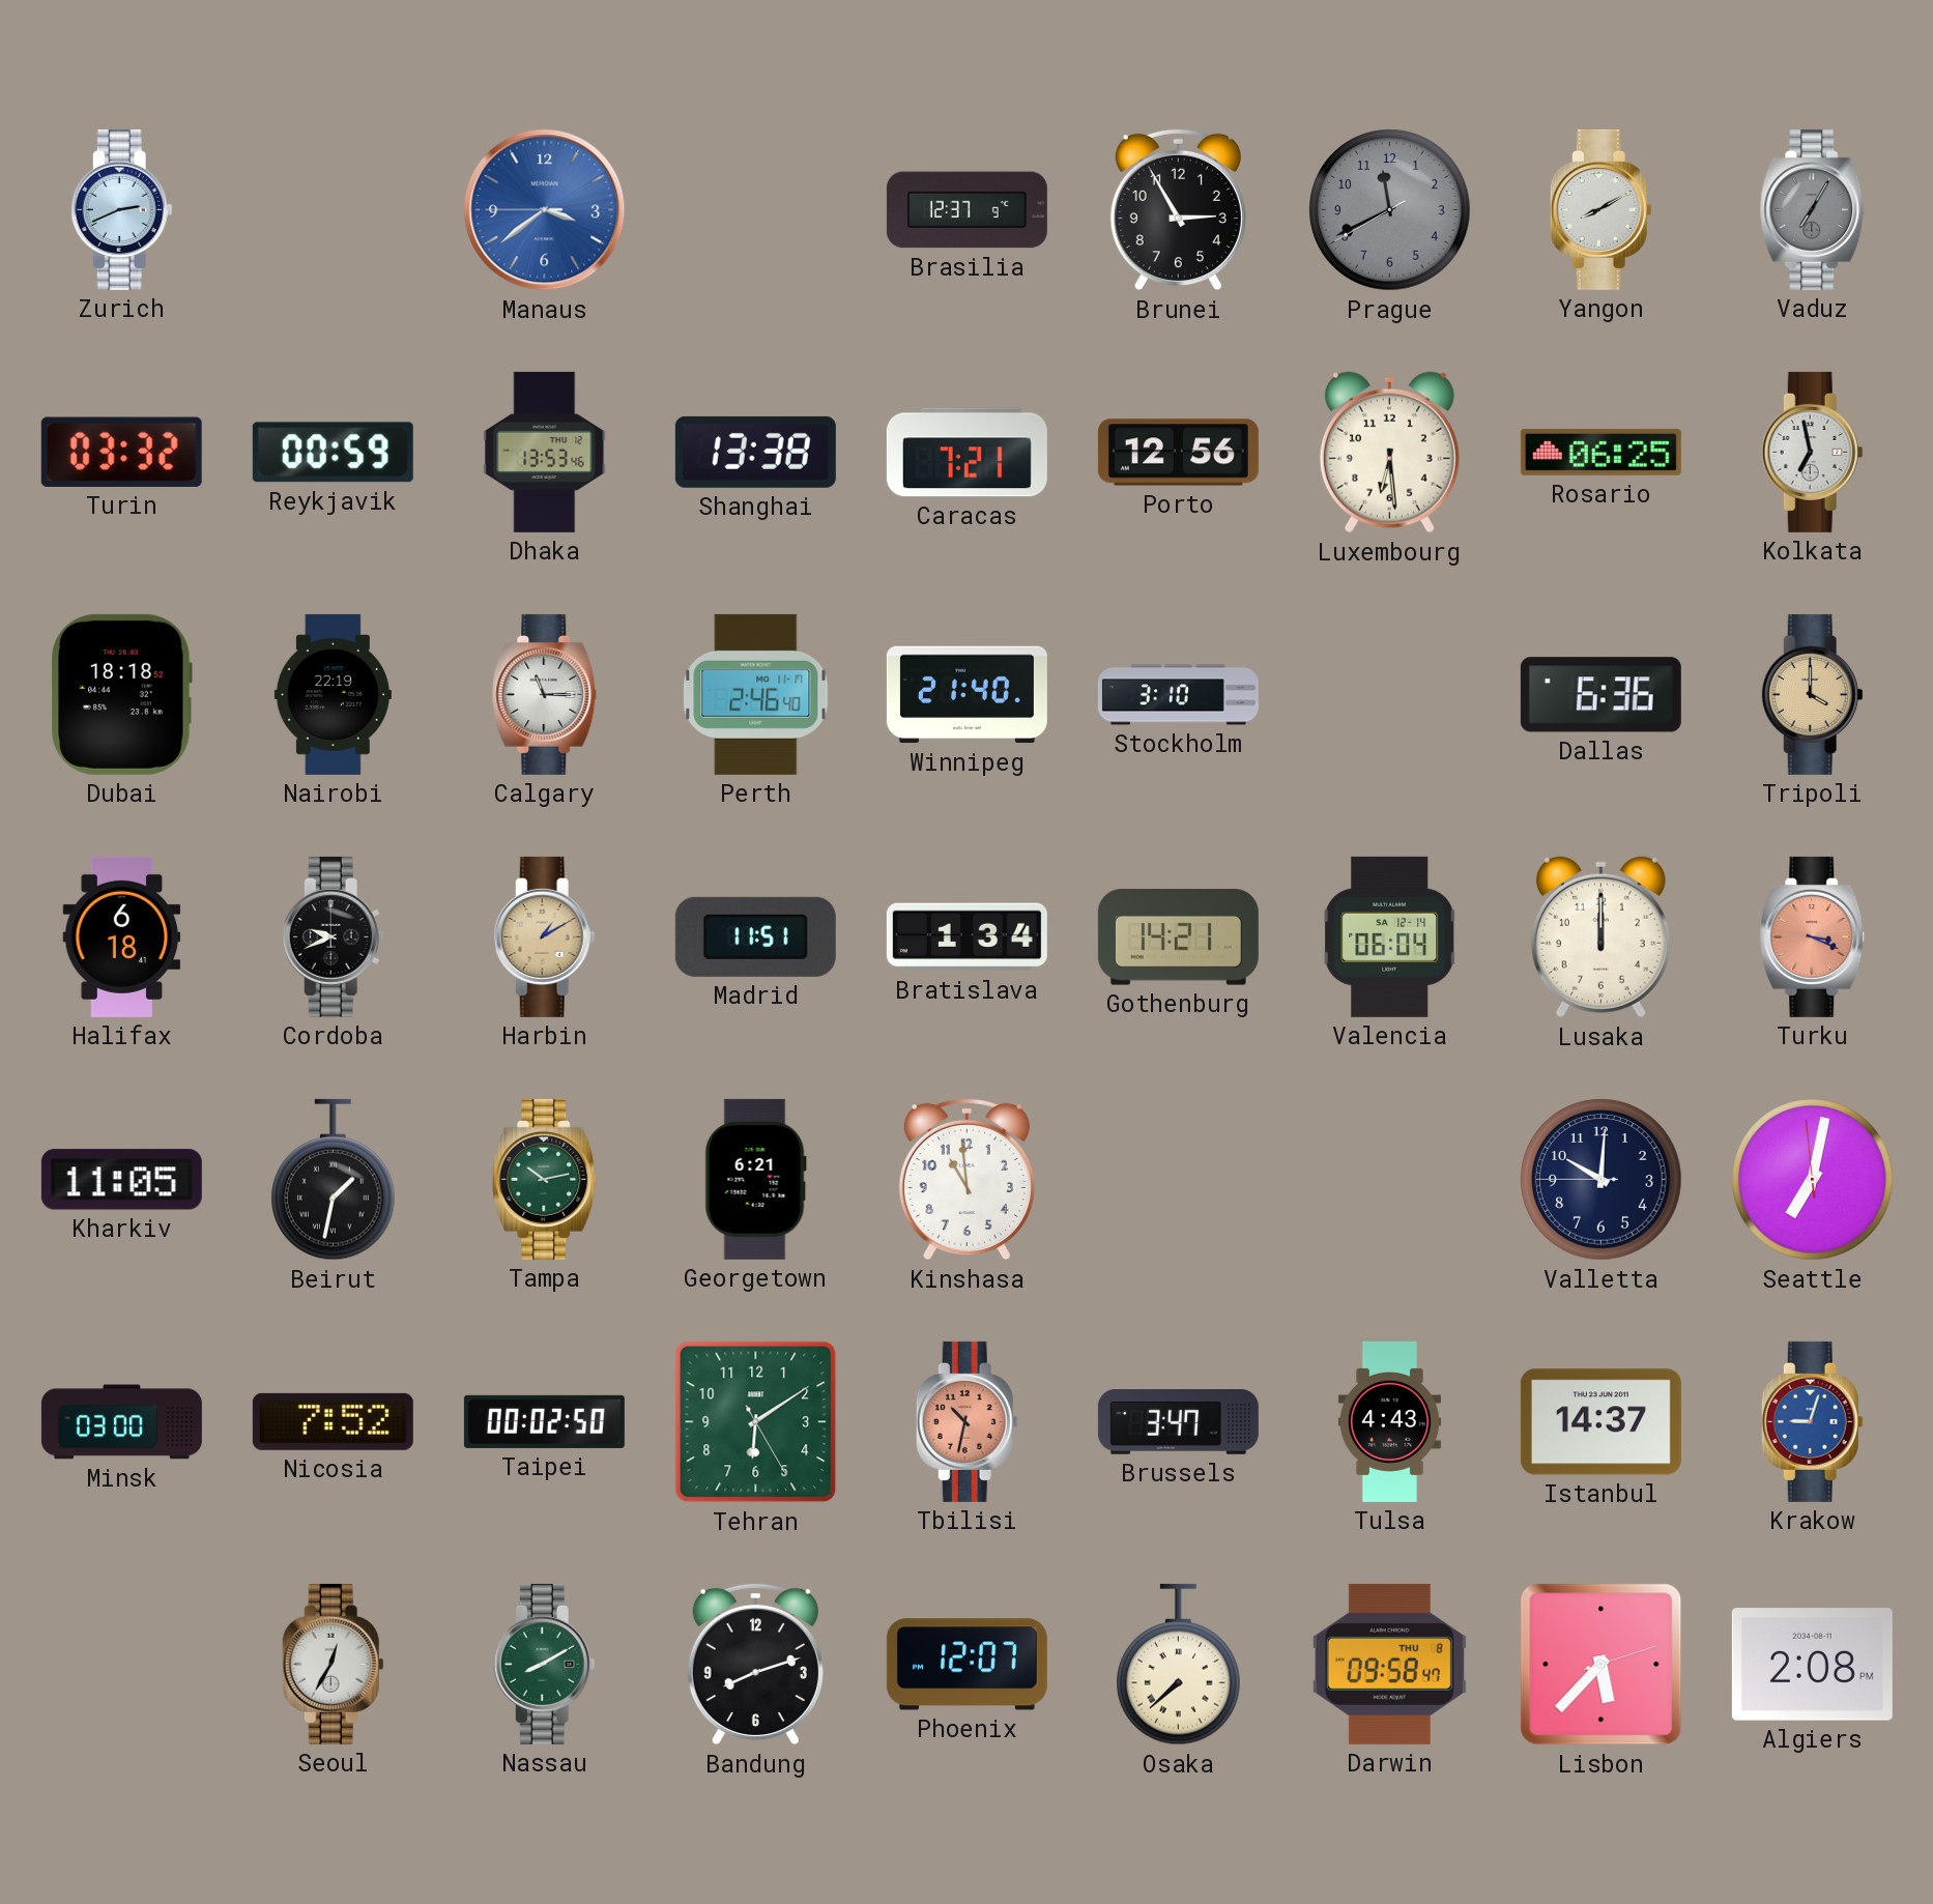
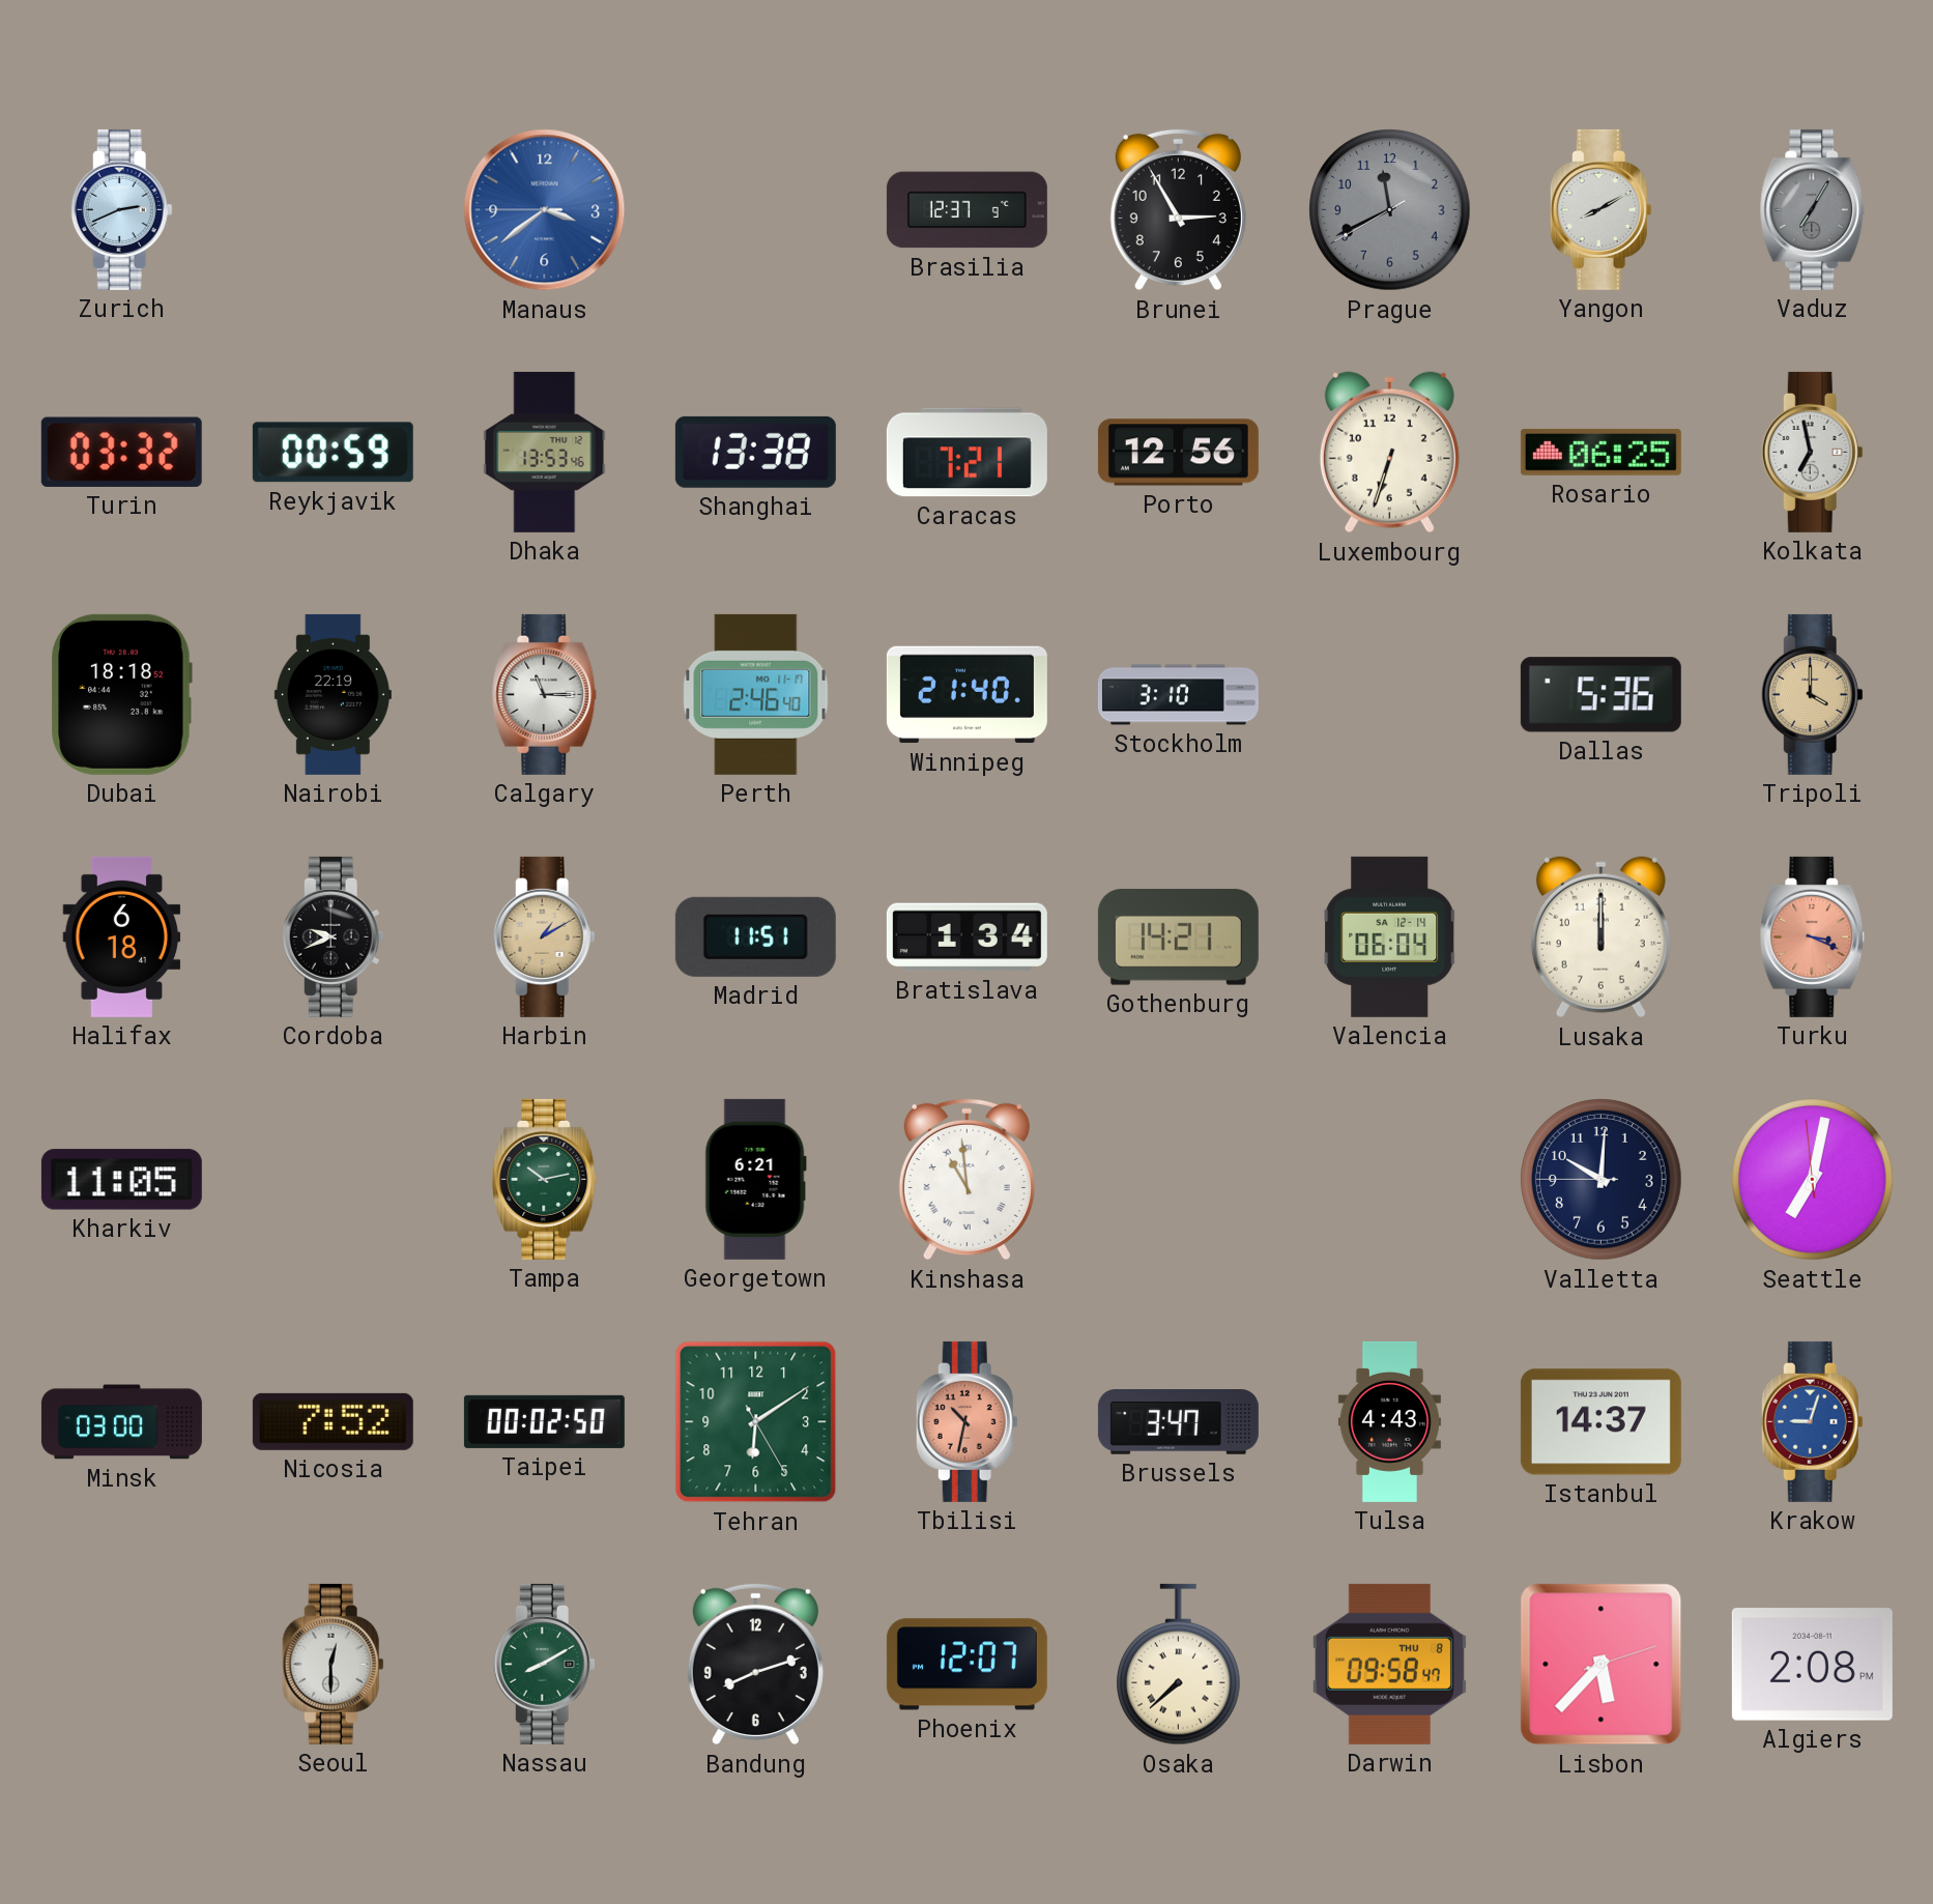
Luxembourg: 6:29 -> 6:33 (1389, 453)
Dallas: 6:36 -> 5:36 (1600, 695)
Beirut: 1:32 -> none (334, 1180)
Kinshasa numerals: Arabic -> Roman (966, 1180)
Seoul: 12:35 -> 12:30 (333, 1664)
